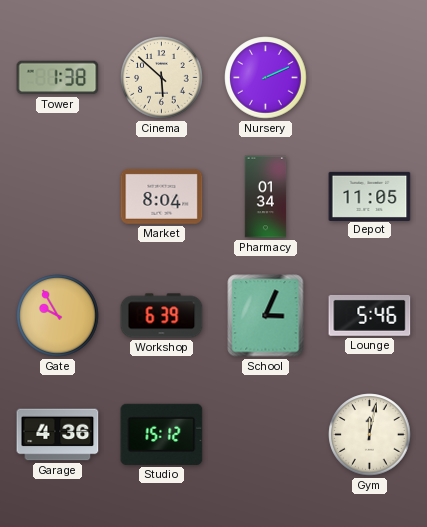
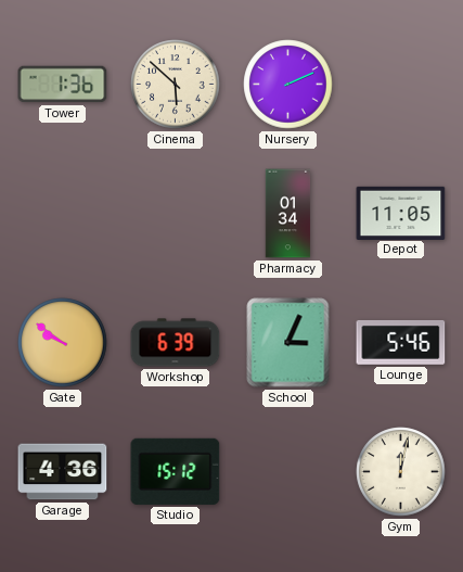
Tower: 1:38 -> 1:36 (63, 85)
Market: 8:04 -> none (162, 197)
Gate: 9:55 -> 9:51 (63, 343)
